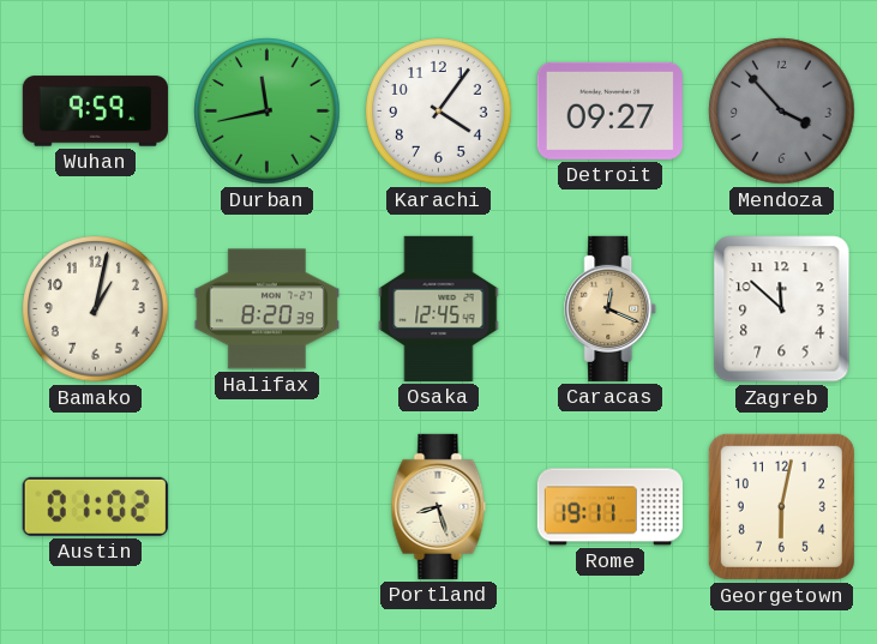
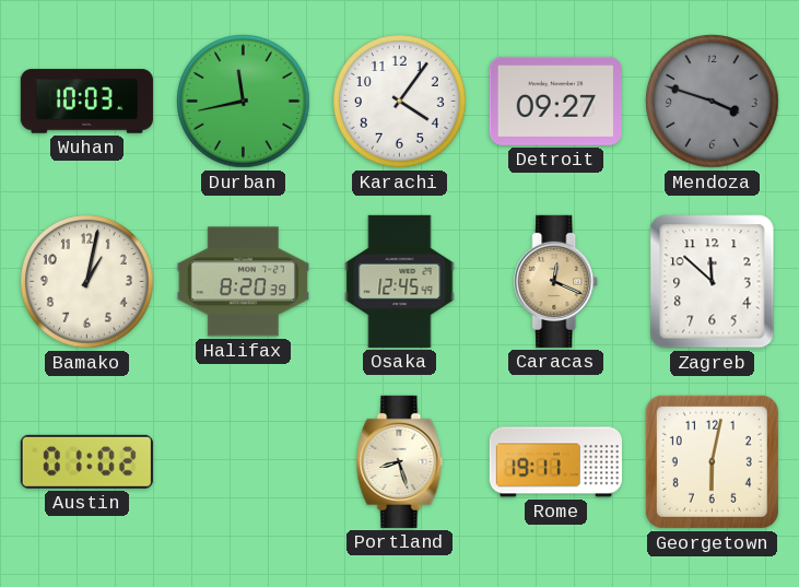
Wuhan: 9:59 -> 10:03 (86, 102)
Mendoza: 3:53 -> 3:48 (713, 102)
